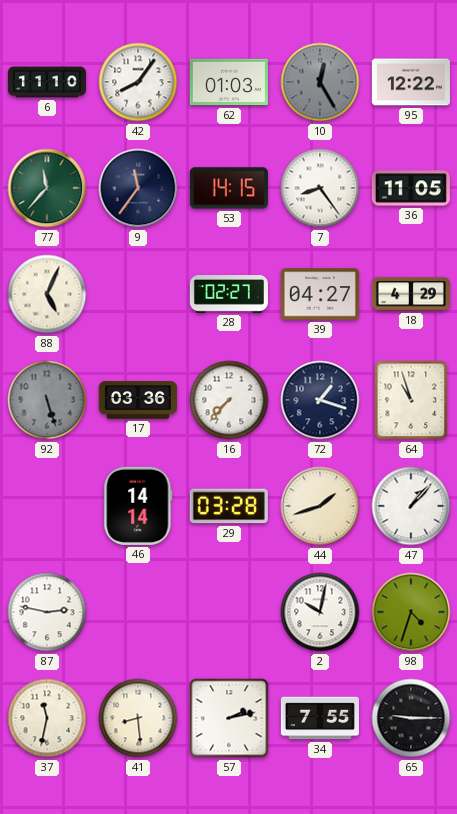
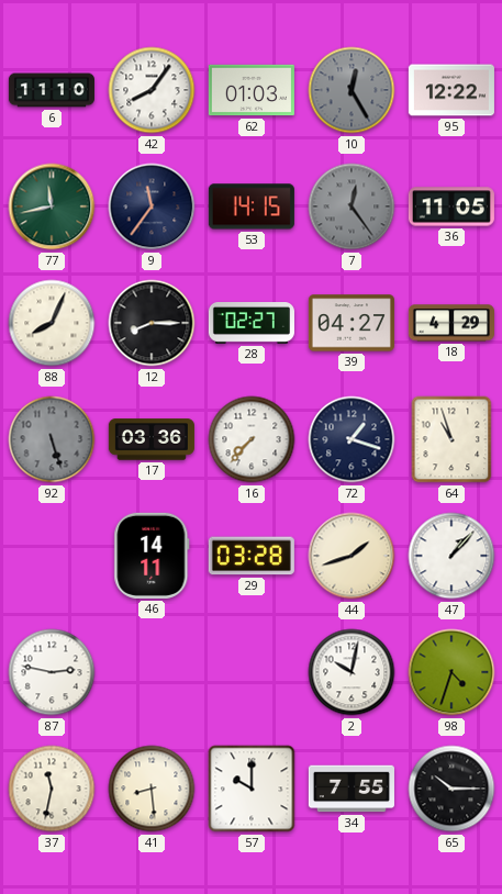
77: 11:37 -> 11:43 (52, 206)
7: 8:24 -> 12:24 (352, 206)
7 dial: white -> grey (352, 206)
88: 5:04 -> 8:04 (52, 323)
12: none -> 8:15 (152, 323)
46: 14:14 -> 14:11 (152, 556)
57: 2:13 -> 10:00 (252, 789)
65: 9:15 -> 10:15 (451, 789)
